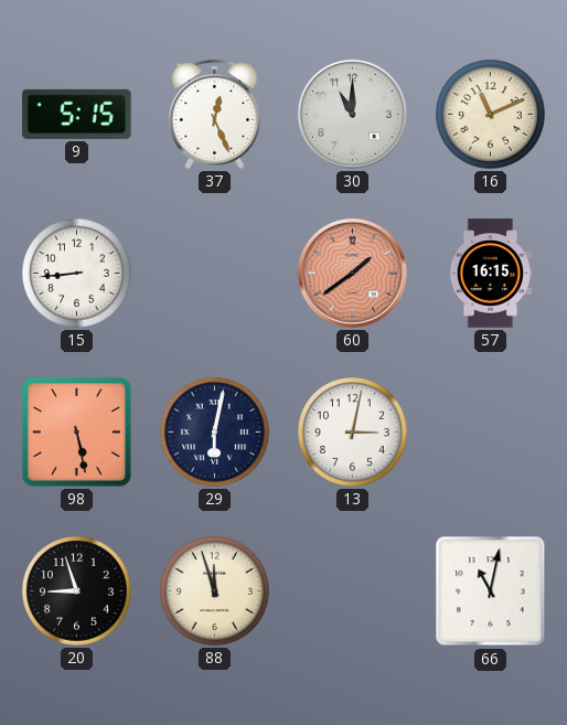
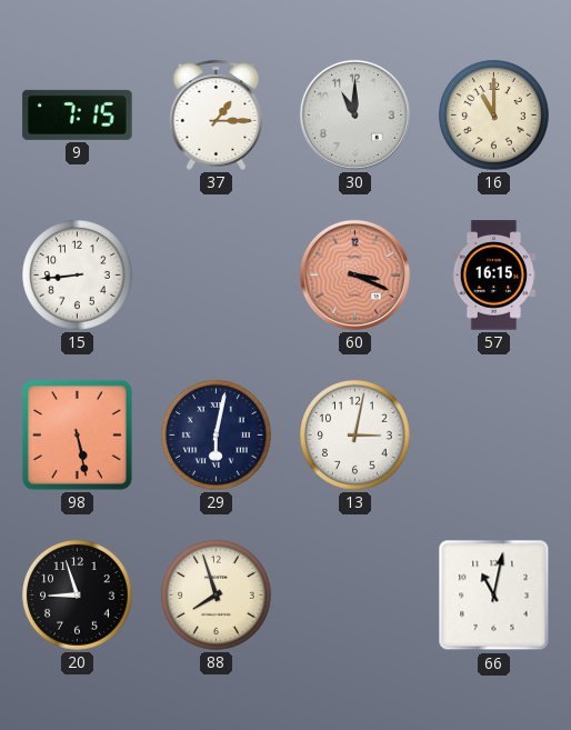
9: 5:15 -> 7:15 (78, 114)
37: 12:26 -> 1:15 (217, 114)
16: 11:11 -> 11:00 (494, 116)
60: 1:39 -> 3:19 (354, 274)
88: 11:57 -> 7:57 (217, 596)
